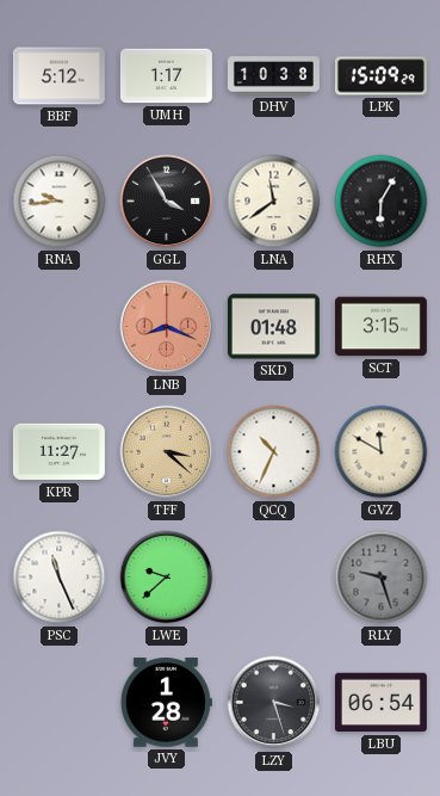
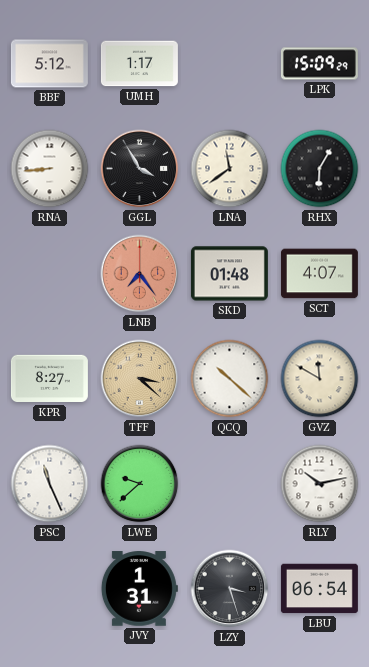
DHV: 10:38 -> none (273, 76)
RNA: 9:44 -> 8:44 (50, 169)
LNB: 8:19 -> 7:24 (140, 274)
SCT: 3:15 -> 4:07 (319, 274)
KPR: 11:27 -> 8:27 (49, 379)
QCQ: 10:34 -> 10:22 (230, 379)
RLY: 9:27 -> 10:13 (320, 484)
RLY dial: grey -> white (320, 484)
JVY: 1:28 -> 1:31 (139, 589)
